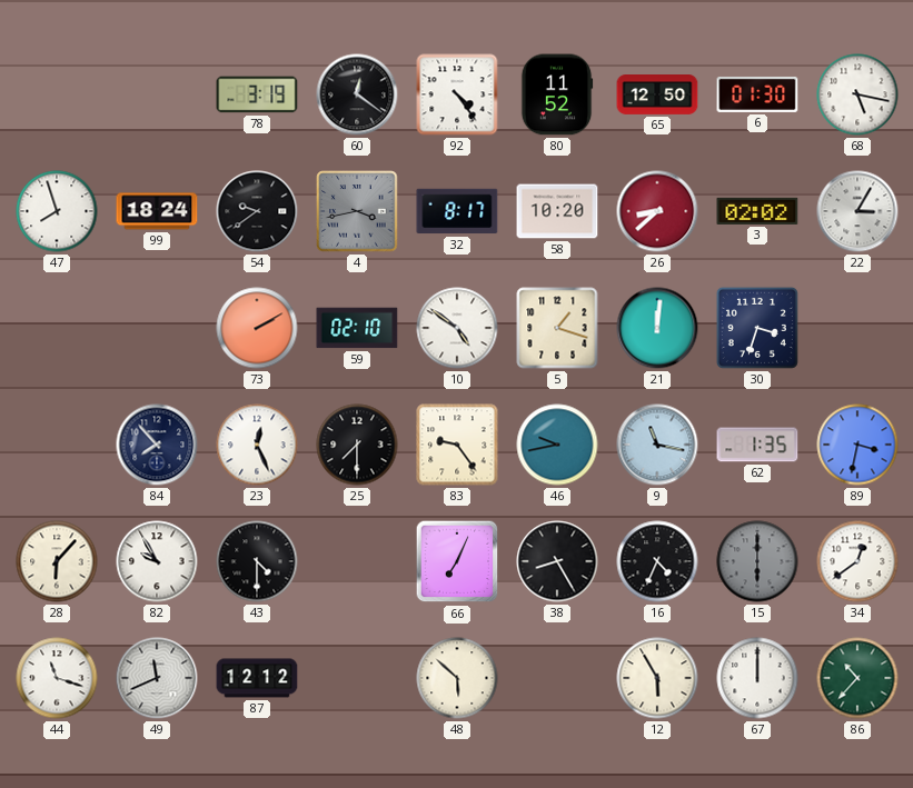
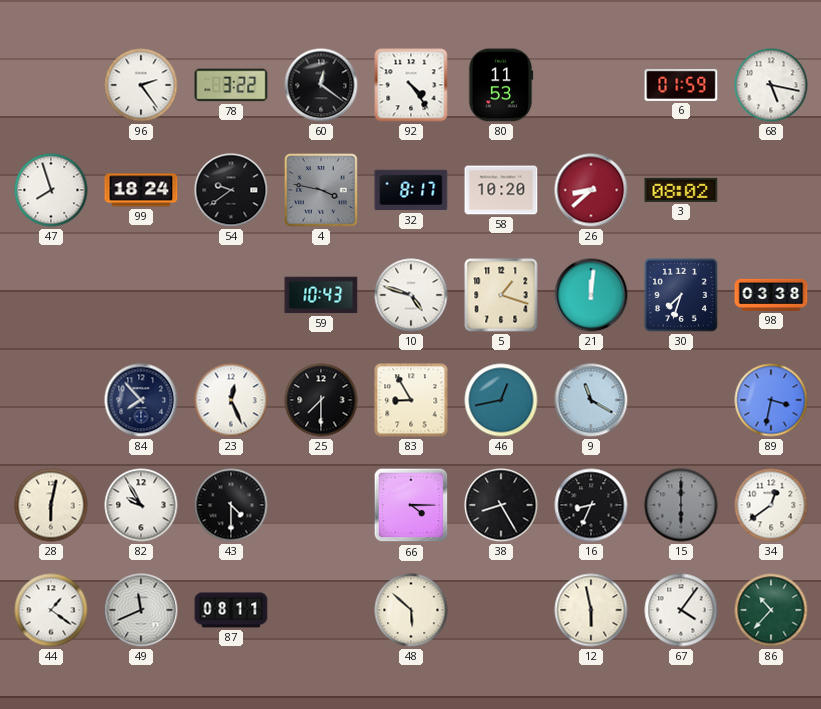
96: none -> 2:24 (141, 85)
78: 3:19 -> 3:22 (231, 85)
80: 11:52 -> 11:53 (501, 85)
65: 12:50 -> none (657, 96)
6: 01:30 -> 01:59 (681, 85)
4: 3:43 -> 3:47 (321, 190)
3: 02:02 -> 08:02 (681, 190)
22: 3:05 -> none (857, 211)
73: 2:10 -> none (257, 328)
59: 02:10 -> 10:43 (321, 295)
10: 4:51 -> 4:48 (411, 295)
30: 3:33 -> 7:33 (681, 295)
98: none -> 03:38 (771, 295)
83: 9:24 -> 8:55 (411, 400)
46: 9:43 -> 12:43 (501, 400)
9: 11:17 -> 11:20 (591, 400)
62: 1:35 -> none (757, 445)
28: 6:07 -> 6:02 (51, 505)
66: 7:04 -> 4:15 (411, 505)
16: 4:34 -> 8:34 (591, 505)
44: 11:18 -> 1:21 (51, 610)
87: 12:12 -> 08:11 (231, 610)
12: 5:55 -> 5:58 (591, 610)
67: 12:00 -> 4:06 (681, 610)
